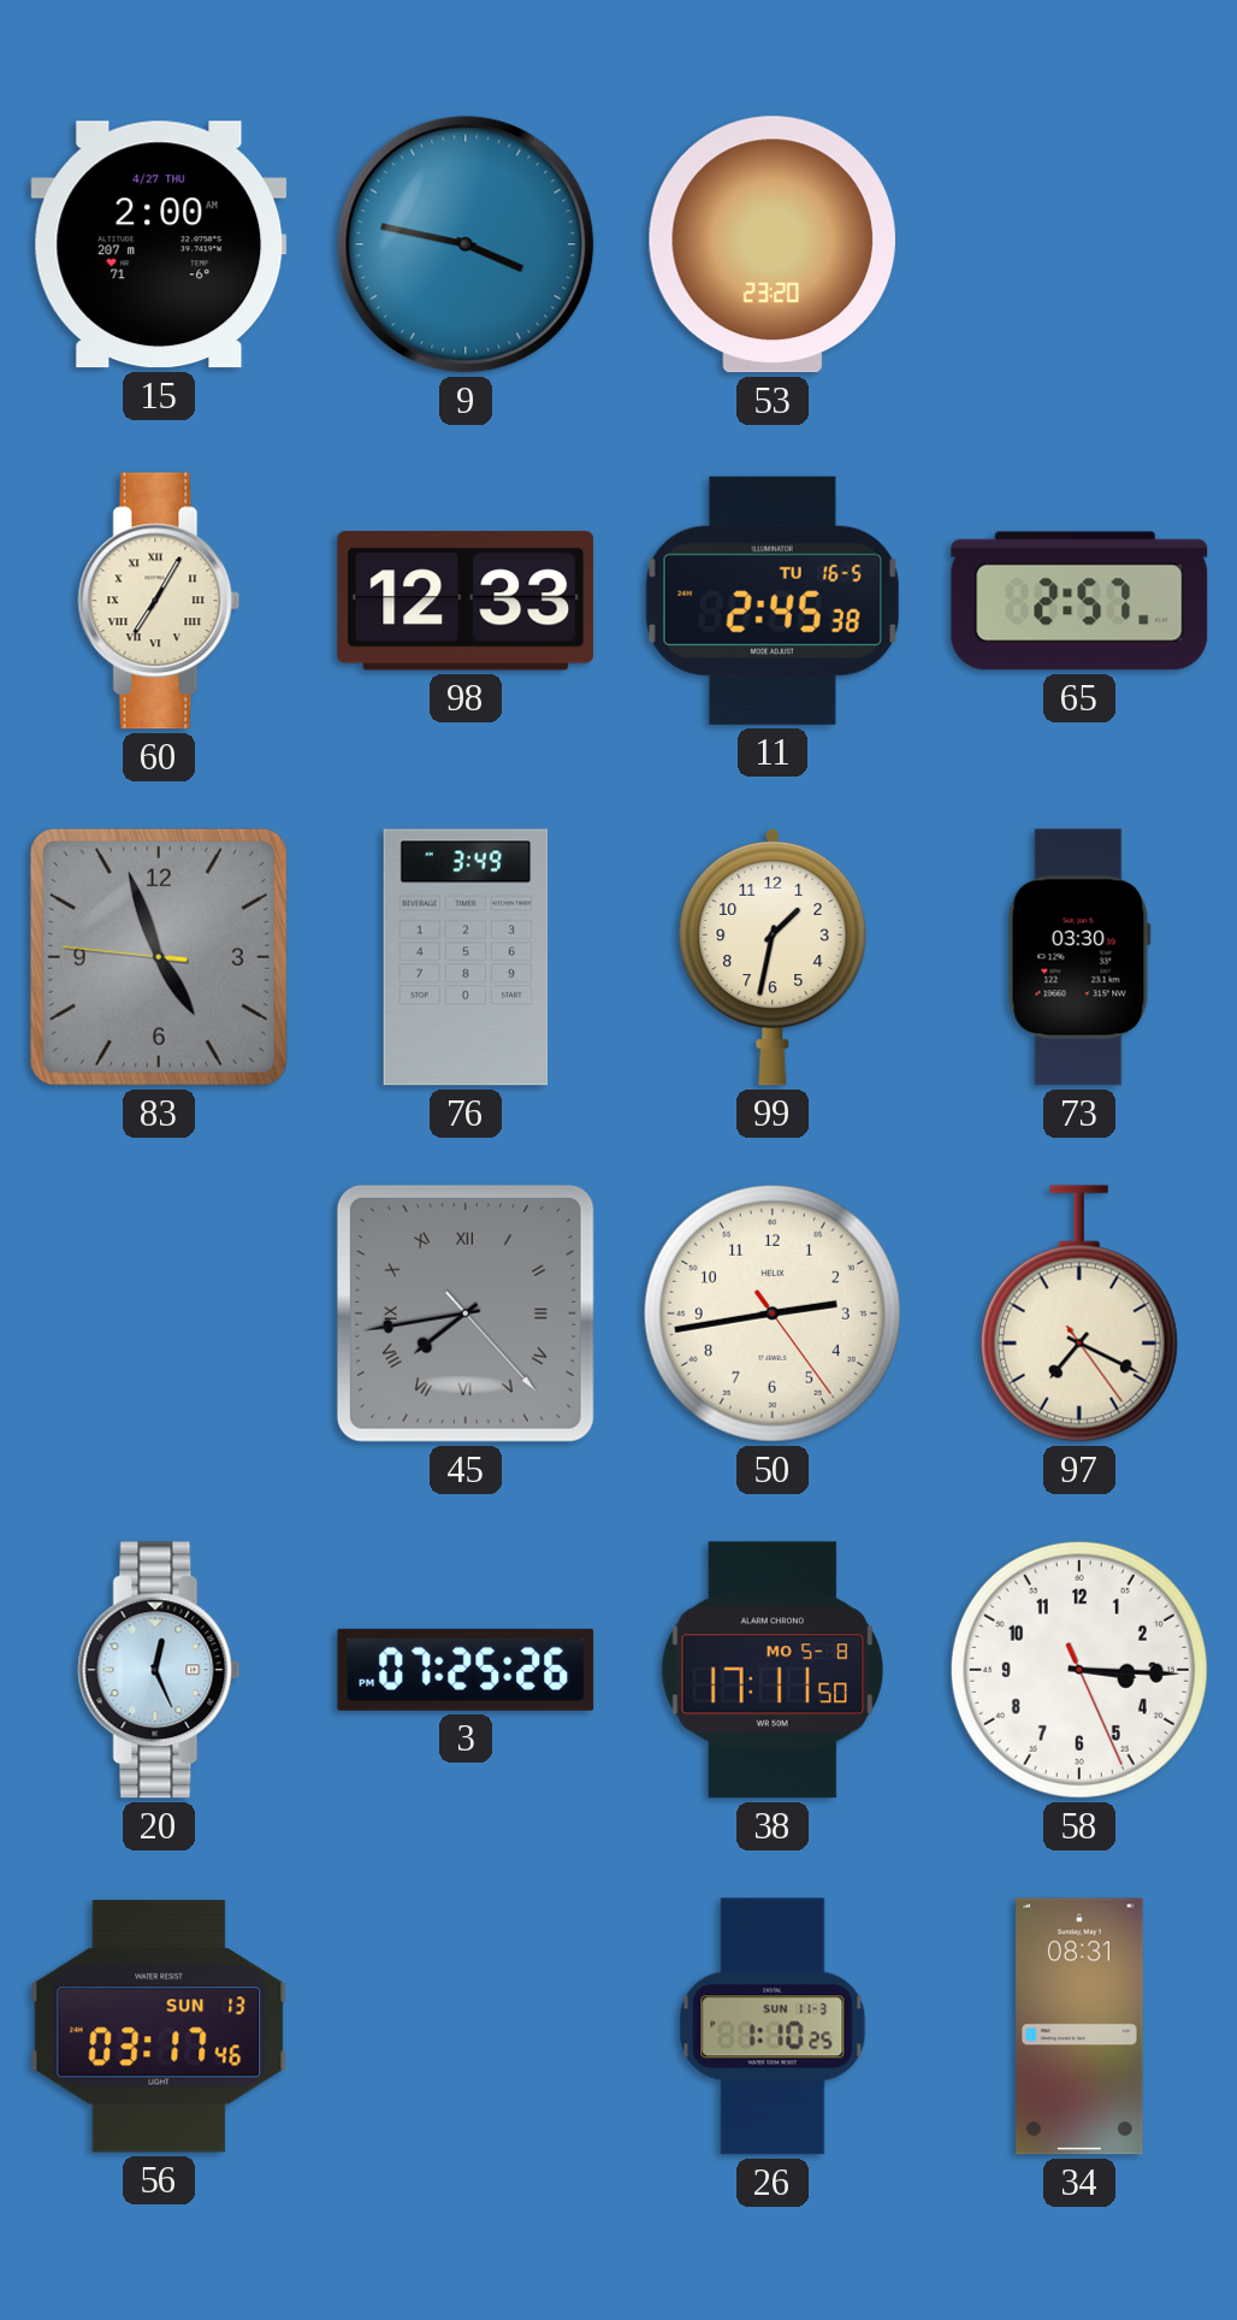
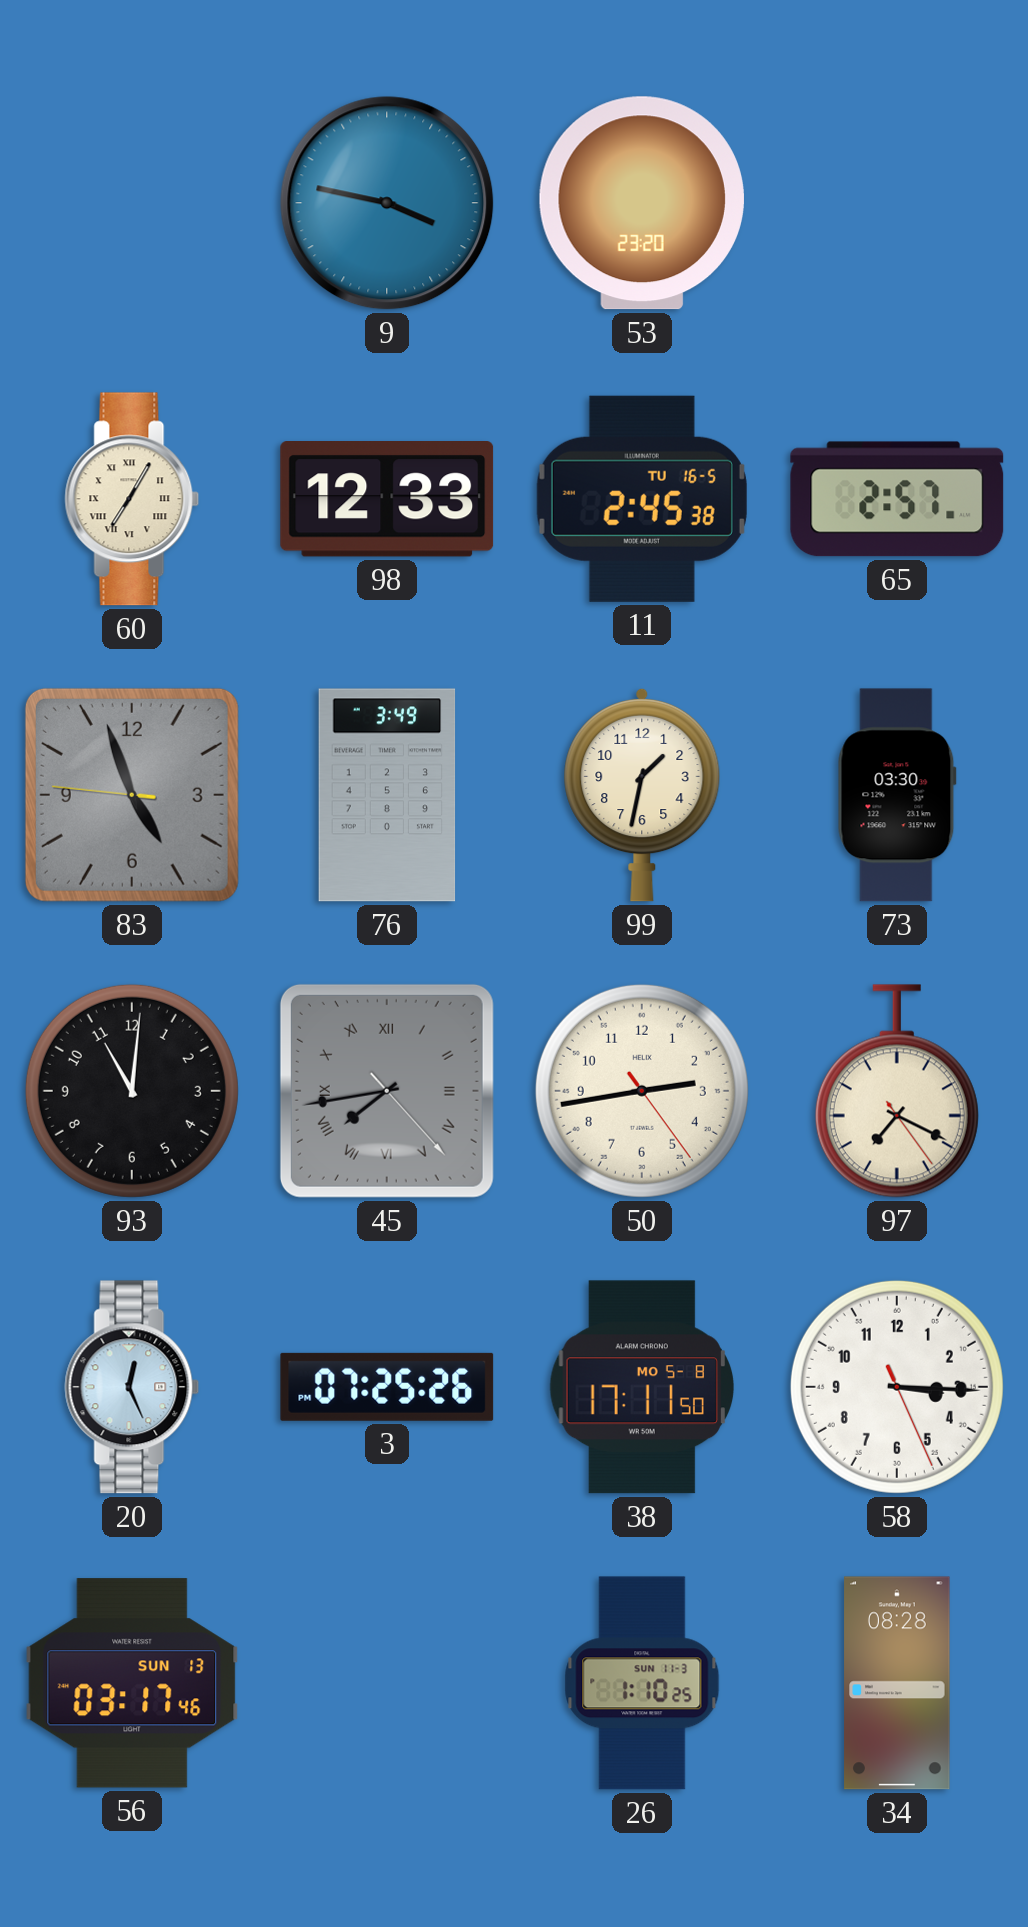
15: 2:00 -> none (159, 244)
93: none -> 11:01 (132, 1091)
34: 08:31 -> 08:28 (897, 1683)
